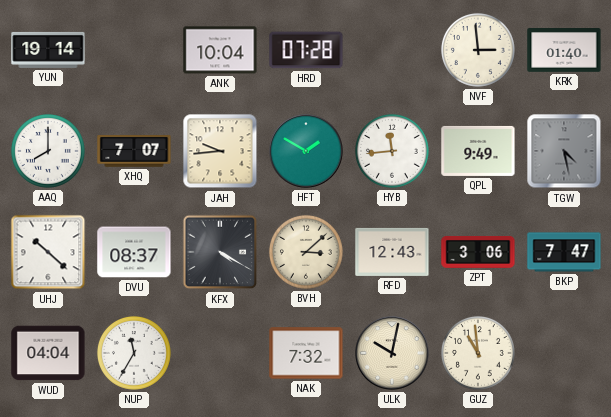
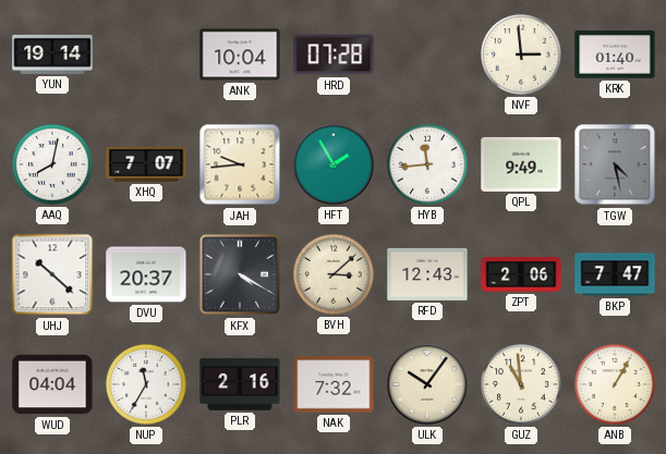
AAQ: 8:00 -> 8:02 (52, 164)
HFT: 1:50 -> 1:55 (334, 164)
DVU: 08:37 -> 20:37 (146, 274)
ZPT: 3:06 -> 2:06 (521, 274)
PLR: none -> 2:16 (240, 384)
ULK: 10:02 -> 10:06 (427, 384)
ANB: none -> 1:05 (615, 384)
